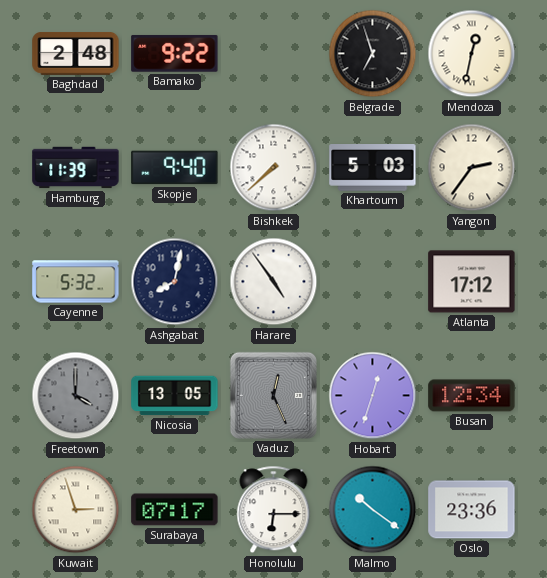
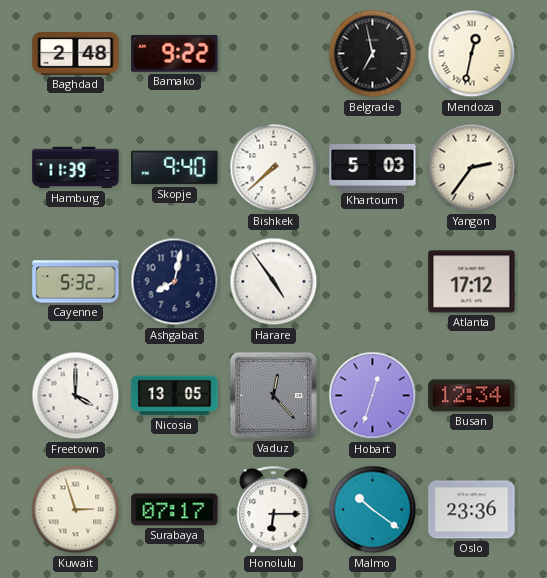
Belgrade: 6:57 -> 6:58 (373, 54)
Freetown dial: grey -> white (76, 396)
Vaduz: 12:26 -> 12:23 (273, 395)
